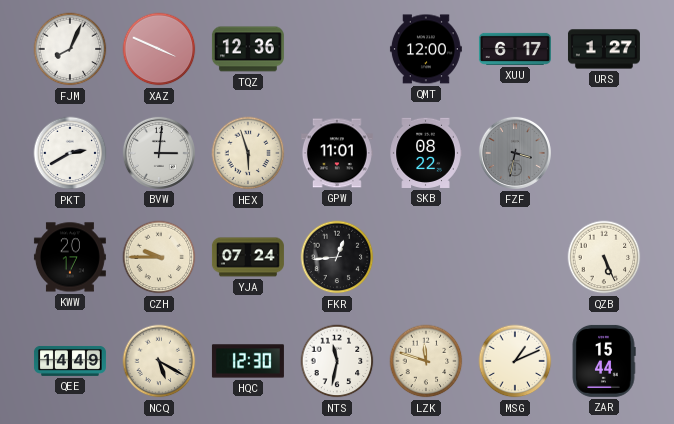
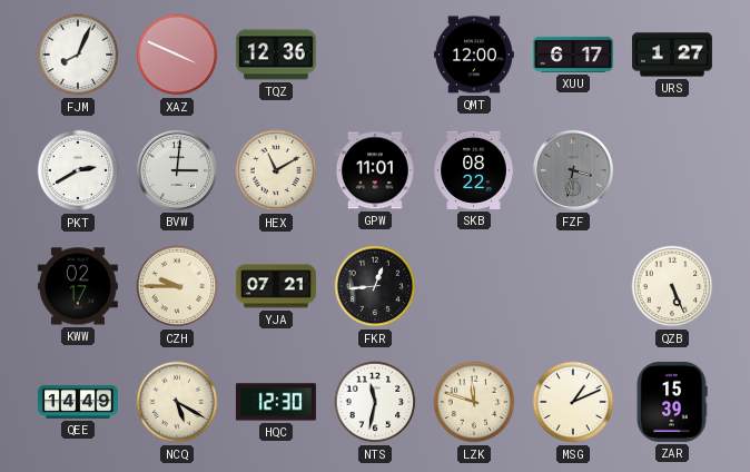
HEX: 5:57 -> 11:10 (276, 170)
KWW: 20:17 -> 02:17 (78, 286)
YJA: 07:24 -> 07:21 (276, 286)
ZAR: 15:44 -> 15:39 (672, 402)
